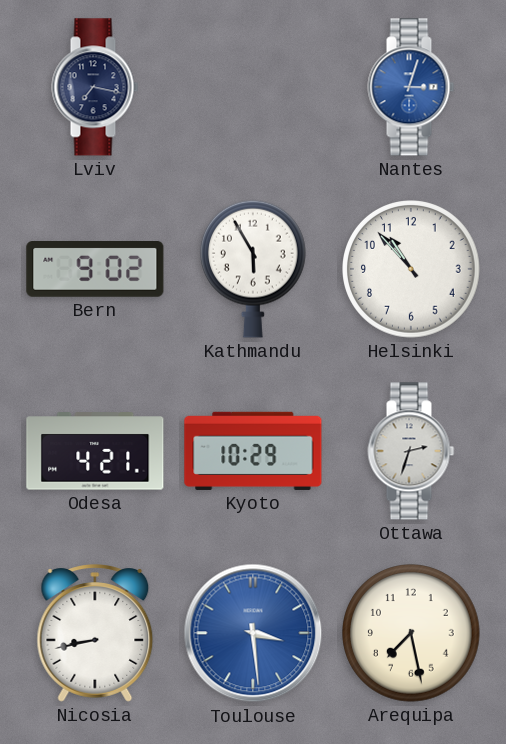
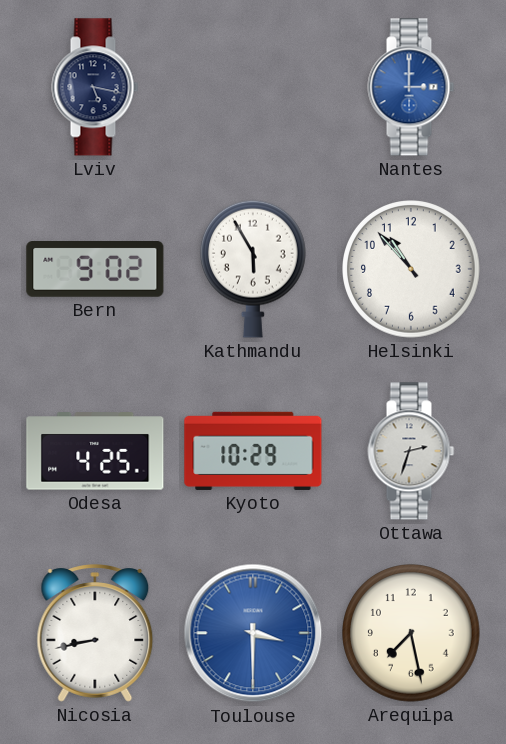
Lviv: 7:17 -> 5:17 (95, 87)
Nantes: 3:03 -> 3:00 (411, 87)
Odesa: 4:21 -> 4:25 (95, 451)
Toulouse: 3:29 -> 3:30 (253, 633)
